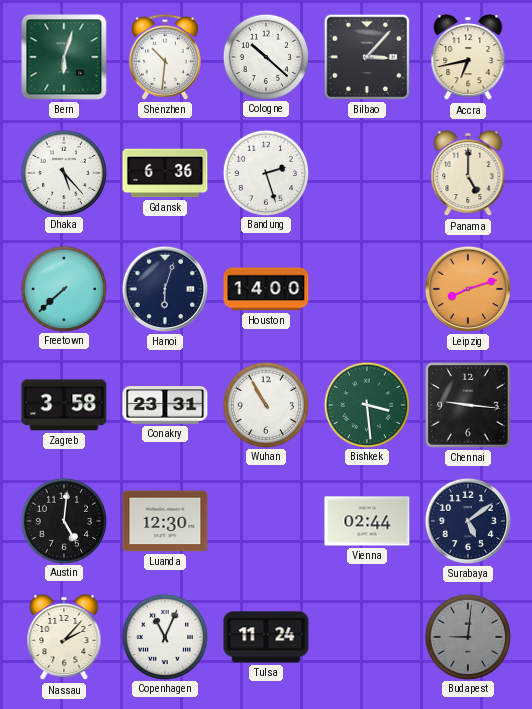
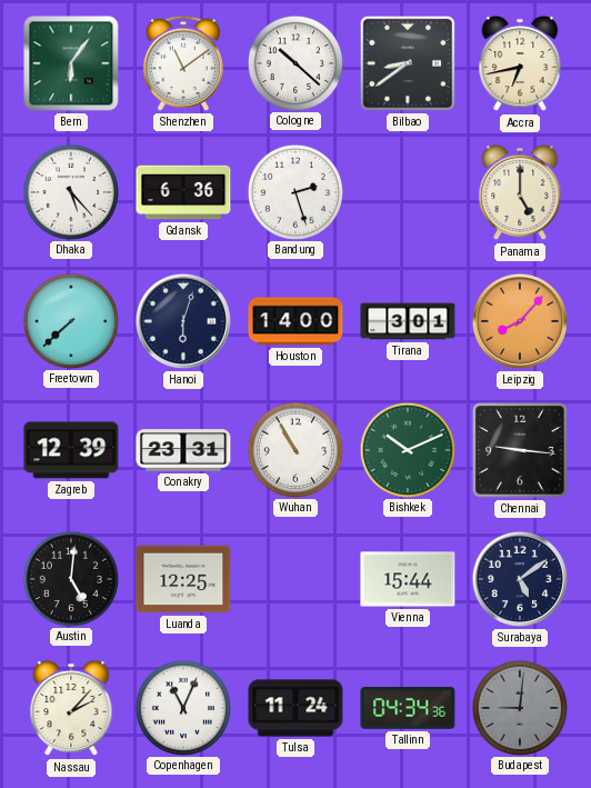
Bern: 6:03 -> 6:06 (71, 63)
Shenzhen: 10:31 -> 11:09 (183, 63)
Bilbao: 3:07 -> 8:39 (408, 63)
Tirana: none -> 3:01 (408, 321)
Leipzig: 8:12 -> 8:07 (520, 321)
Zagreb: 3:58 -> 12:39 (71, 450)
Bishkek: 3:29 -> 10:11 (407, 449)
Luanda: 12:30 -> 12:25 (183, 579)
Vienna: 02:44 -> 15:44 (408, 579)
Tallinn: none -> 04:34 (408, 708)
